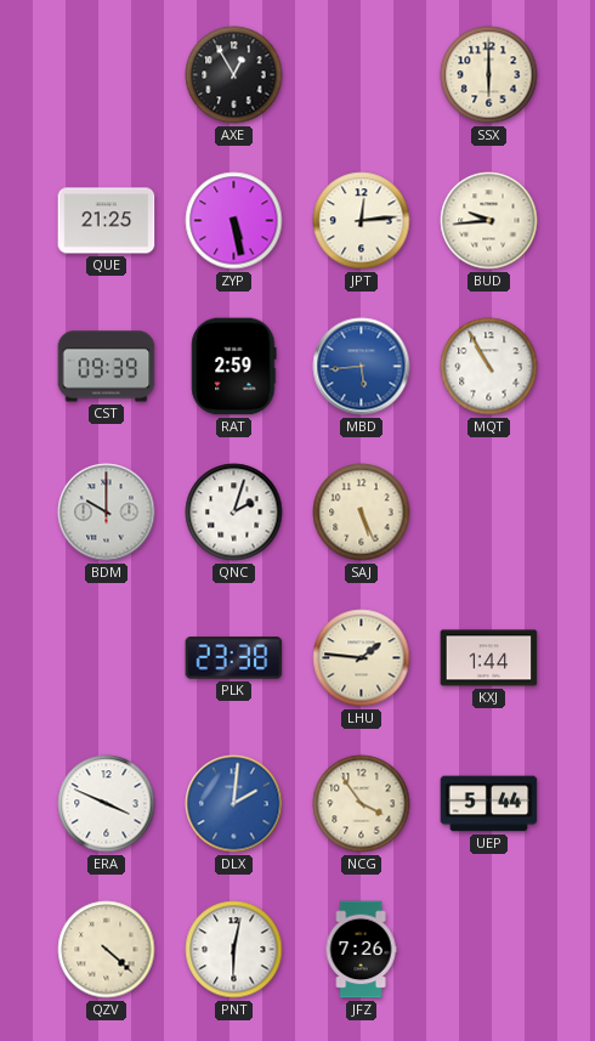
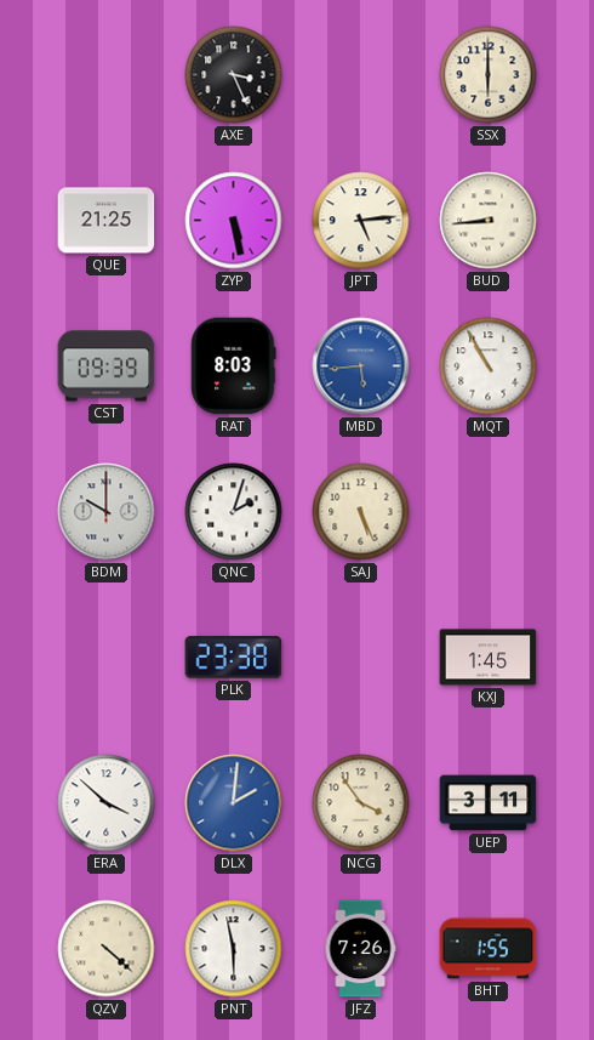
AXE: 12:55 -> 3:26 (234, 75)
JPT: 12:14 -> 5:14 (361, 221)
BUD: 9:44 -> 8:44 (489, 221)
RAT: 2:59 -> 8:03 (234, 366)
LHU: 1:46 -> none (362, 658)
KXJ: 1:44 -> 1:45 (489, 658)
ERA: 3:49 -> 3:52 (107, 803)
UEP: 5:44 -> 3:11 (489, 803)
PNT: 6:02 -> 5:58 (234, 949)
BHT: none -> 1:55 (489, 949)
